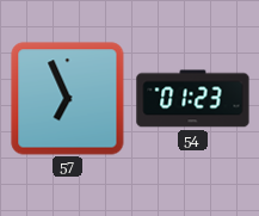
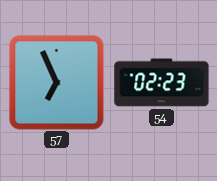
54: 01:23 -> 02:23 (162, 83)
